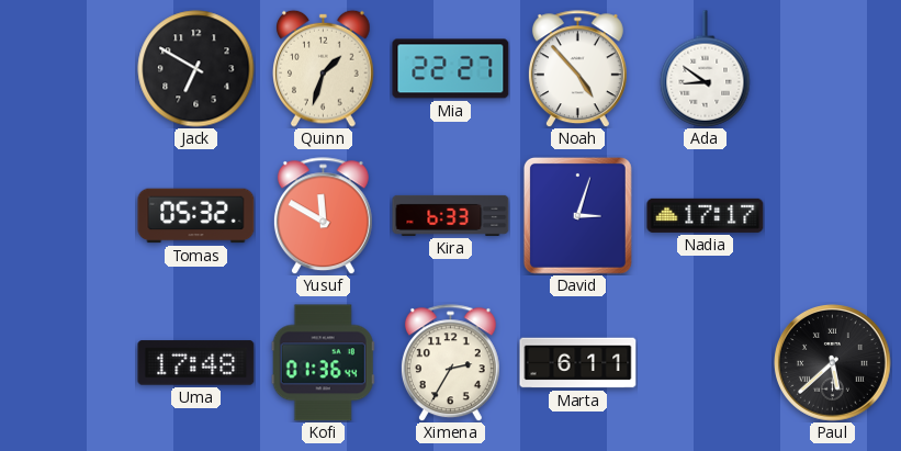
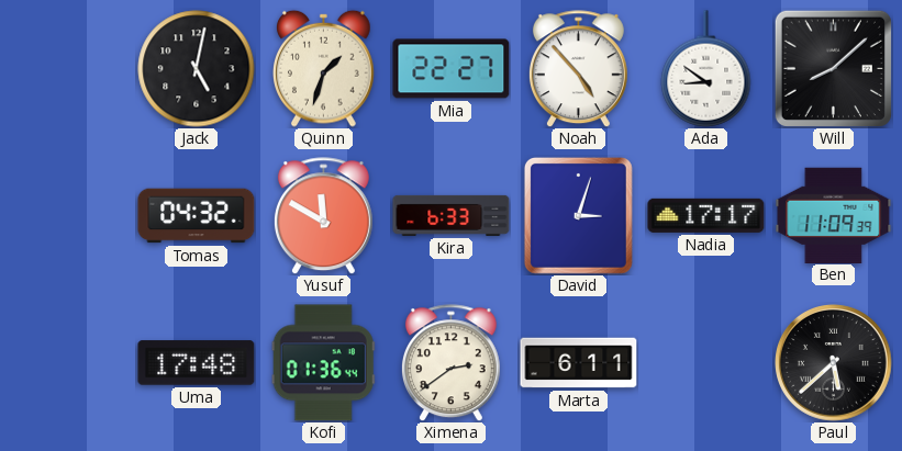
Jack: 6:50 -> 5:02 (197, 69)
Will: none -> 8:08 (833, 68)
Tomas: 05:32 -> 04:32 (197, 216)
Ben: none -> 11:09 (834, 215)
Ximena: 2:35 -> 2:39 (450, 363)
